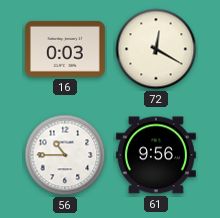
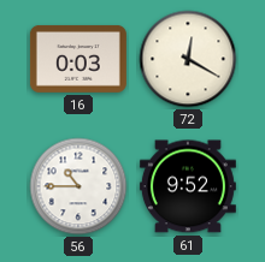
61: 9:56 -> 9:52 (188, 186)
